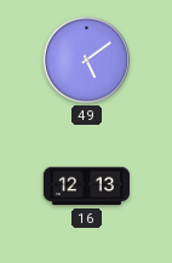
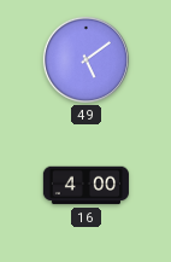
16: 12:13 -> 4:00 (85, 186)
